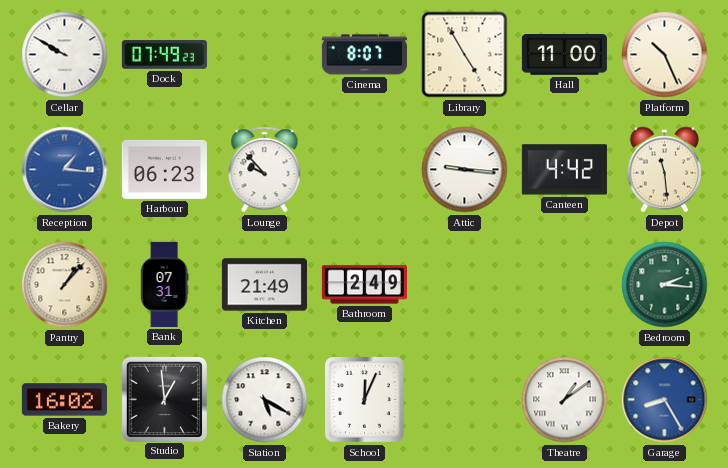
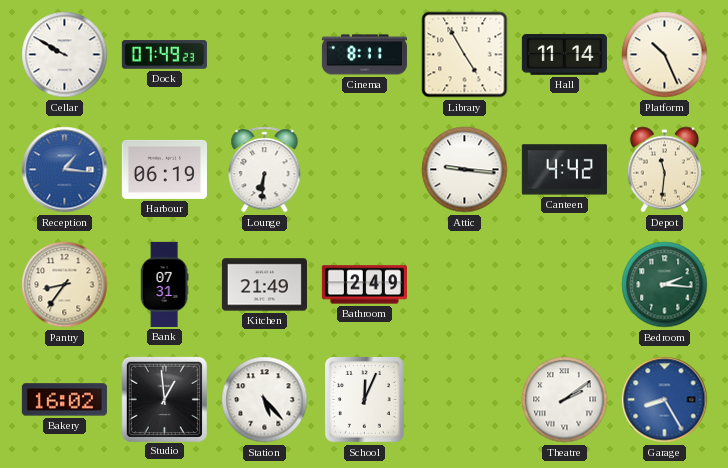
Cinema: 8:07 -> 8:11 (364, 55)
Hall: 11:00 -> 11:14 (564, 55)
Harbour: 06:23 -> 06:19 (164, 169)
Lounge: 9:53 -> 6:31 (265, 170)
Depot: 11:29 -> 11:31 (665, 170)
Pantry: 1:07 -> 8:36 (65, 285)
Station: 5:20 -> 5:23 (265, 400)
Theatre: 1:09 -> 2:09 (565, 400)
